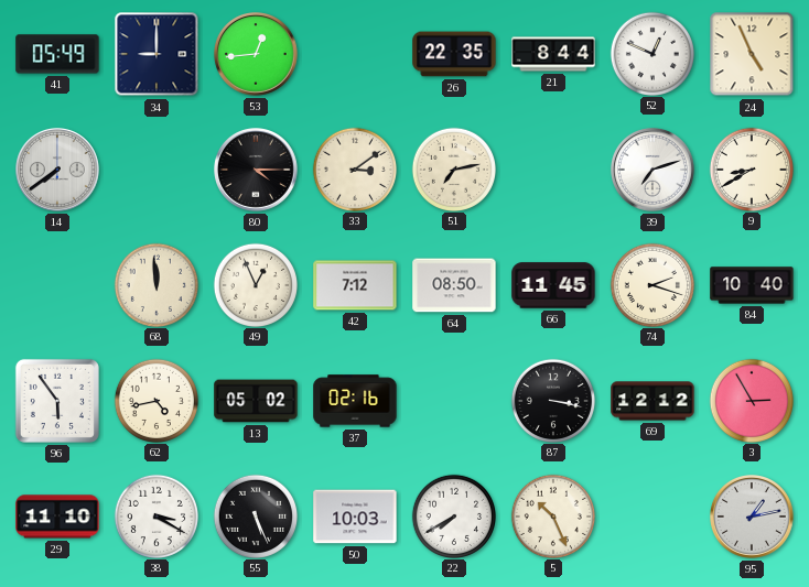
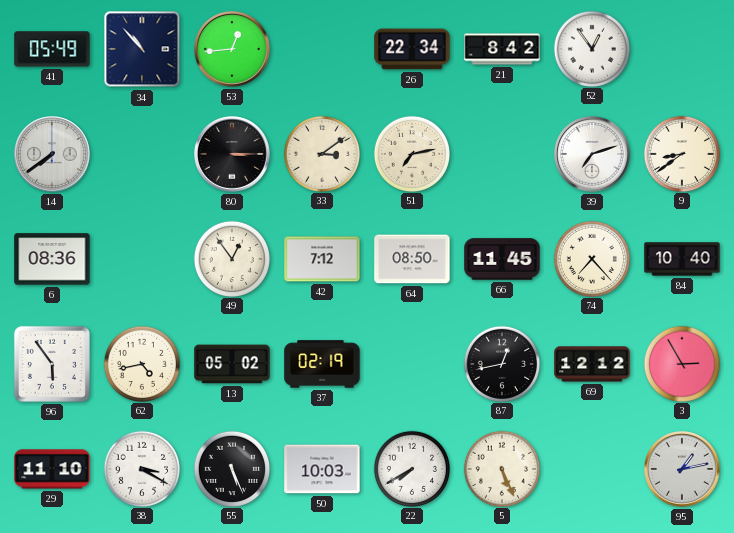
34: 9:00 -> 10:53 (142, 49)
26: 22:35 -> 22:34 (412, 49)
21: 8:44 -> 8:42 (502, 49)
52: 12:49 -> 12:54 (591, 48)
24: 4:56 -> none (752, 54)
80: 4:15 -> 3:15 (233, 155)
9: 8:40 -> 8:39 (681, 153)
6: none -> 08:36 (52, 259)
68: 11:59 -> none (155, 284)
49: 12:56 -> 12:54 (231, 258)
74: 2:18 -> 7:23 (591, 258)
37: 02:16 -> 02:19 (322, 364)
87: 3:17 -> 12:43 (501, 363)
5: 10:26 -> 5:26 (501, 468)
